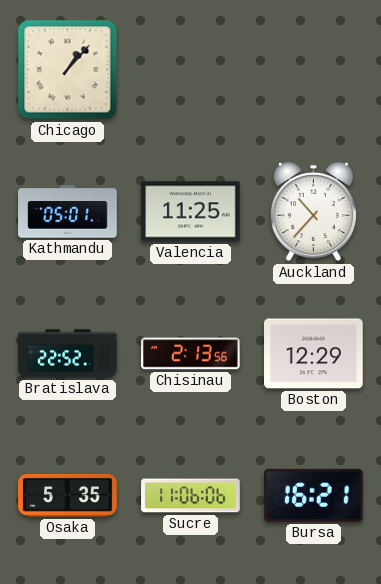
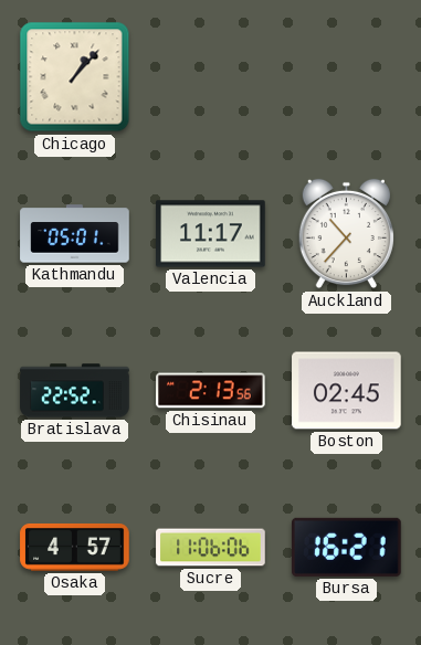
Valencia: 11:25 -> 11:17 (211, 234)
Boston: 12:29 -> 02:45 (347, 391)
Osaka: 5:35 -> 4:57 (75, 547)
